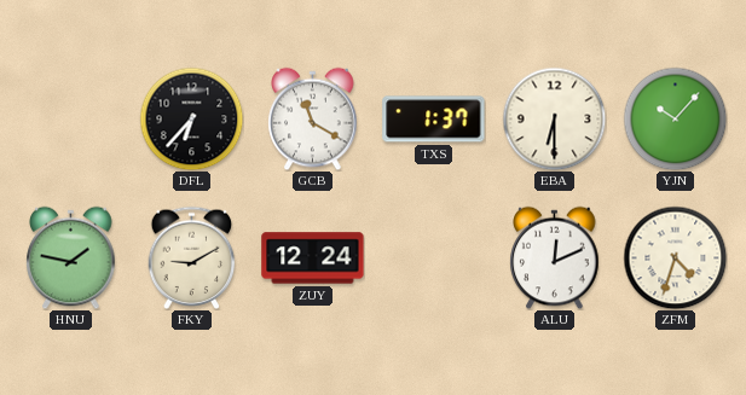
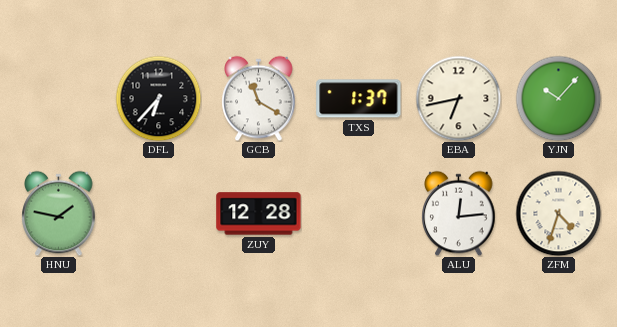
EBA: 6:30 -> 6:43 (458, 98)
FKY: 9:10 -> none (192, 257)
ZUY: 12:24 -> 12:28 (259, 214)
ALU: 12:11 -> 12:14 (459, 213)
